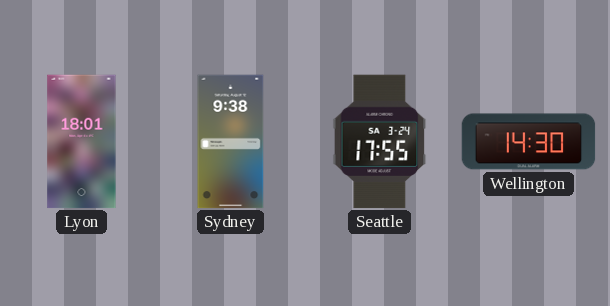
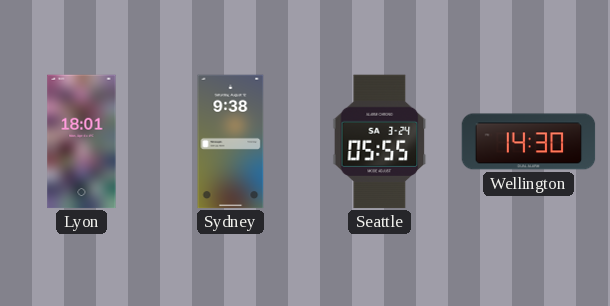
Seattle: 17:55 -> 05:55 (380, 142)
